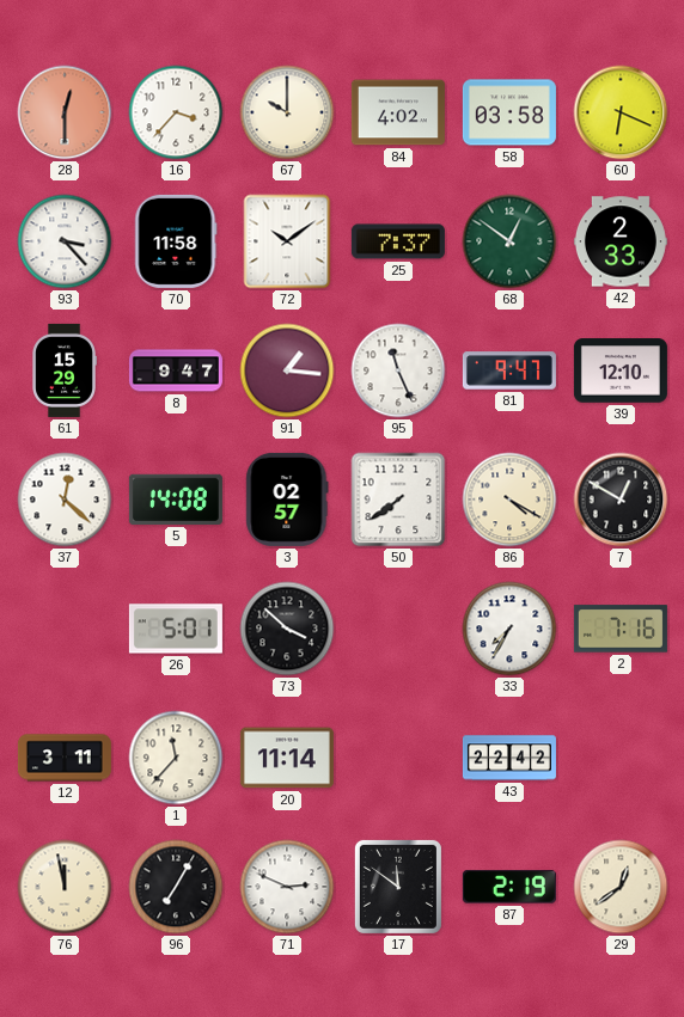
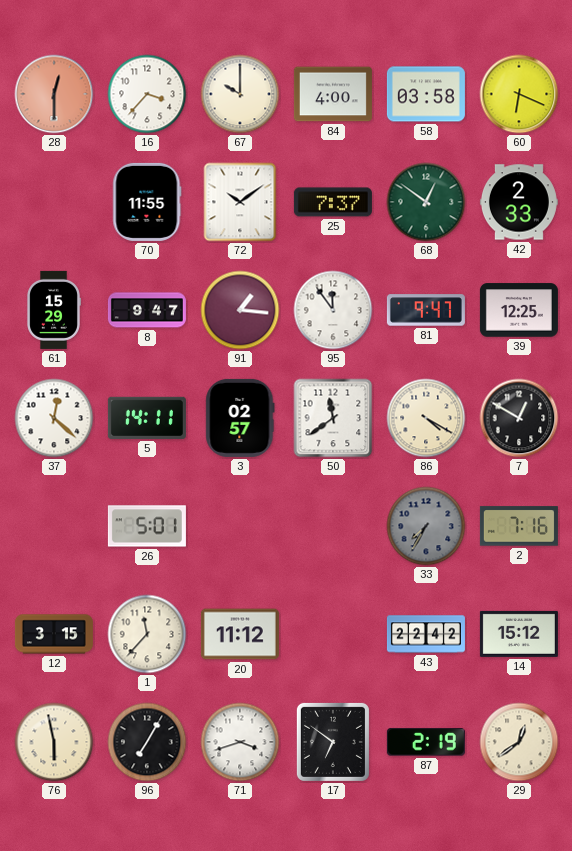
84: 4:02 -> 4:00 (333, 94)
93: 3:23 -> none (65, 241)
70: 11:58 -> 11:55 (147, 202)
95: 11:26 -> 11:54 (333, 310)
39: 12:10 -> 12:25 (519, 310)
5: 14:08 -> 14:11 (147, 418)
50: 7:39 -> 11:39 (333, 418)
73: 3:52 -> none (287, 629)
33 dial: white -> grey (426, 526)
12: 3:11 -> 3:15 (54, 634)
20: 11:14 -> 11:12 (240, 634)
14: none -> 15:12 (519, 634)
76: 11:58 -> 5:58 (54, 742)
71: 2:49 -> 3:42 (240, 742)
17: 11:51 -> 6:51 (333, 742)
